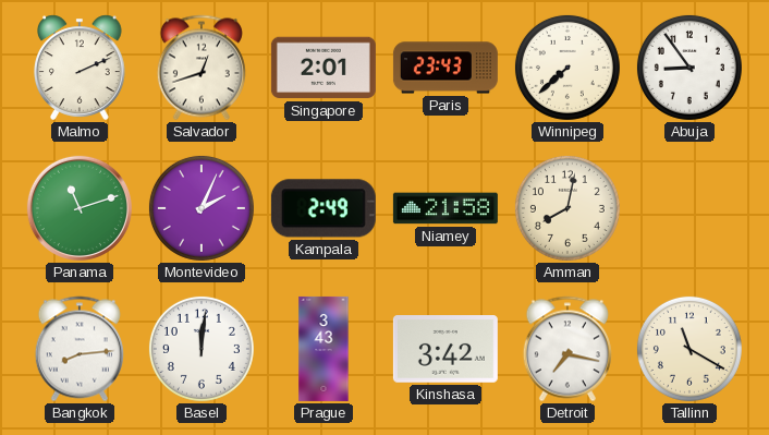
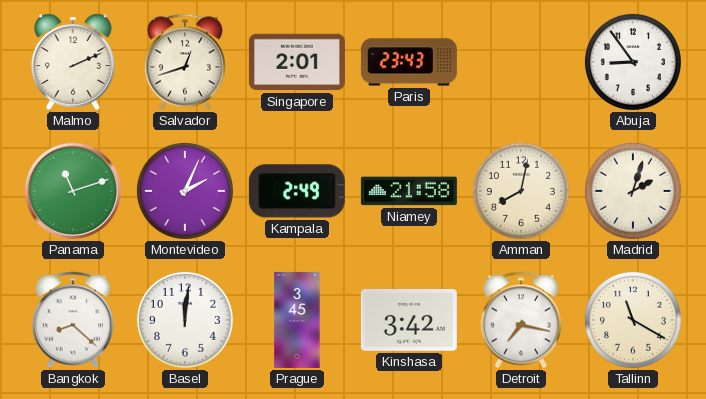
Winnipeg: 7:38 -> none (567, 68)
Madrid: none -> 2:03 (633, 191)
Bangkok: 8:14 -> 8:22 (73, 320)
Prague: 3:43 -> 3:45 (297, 320)
